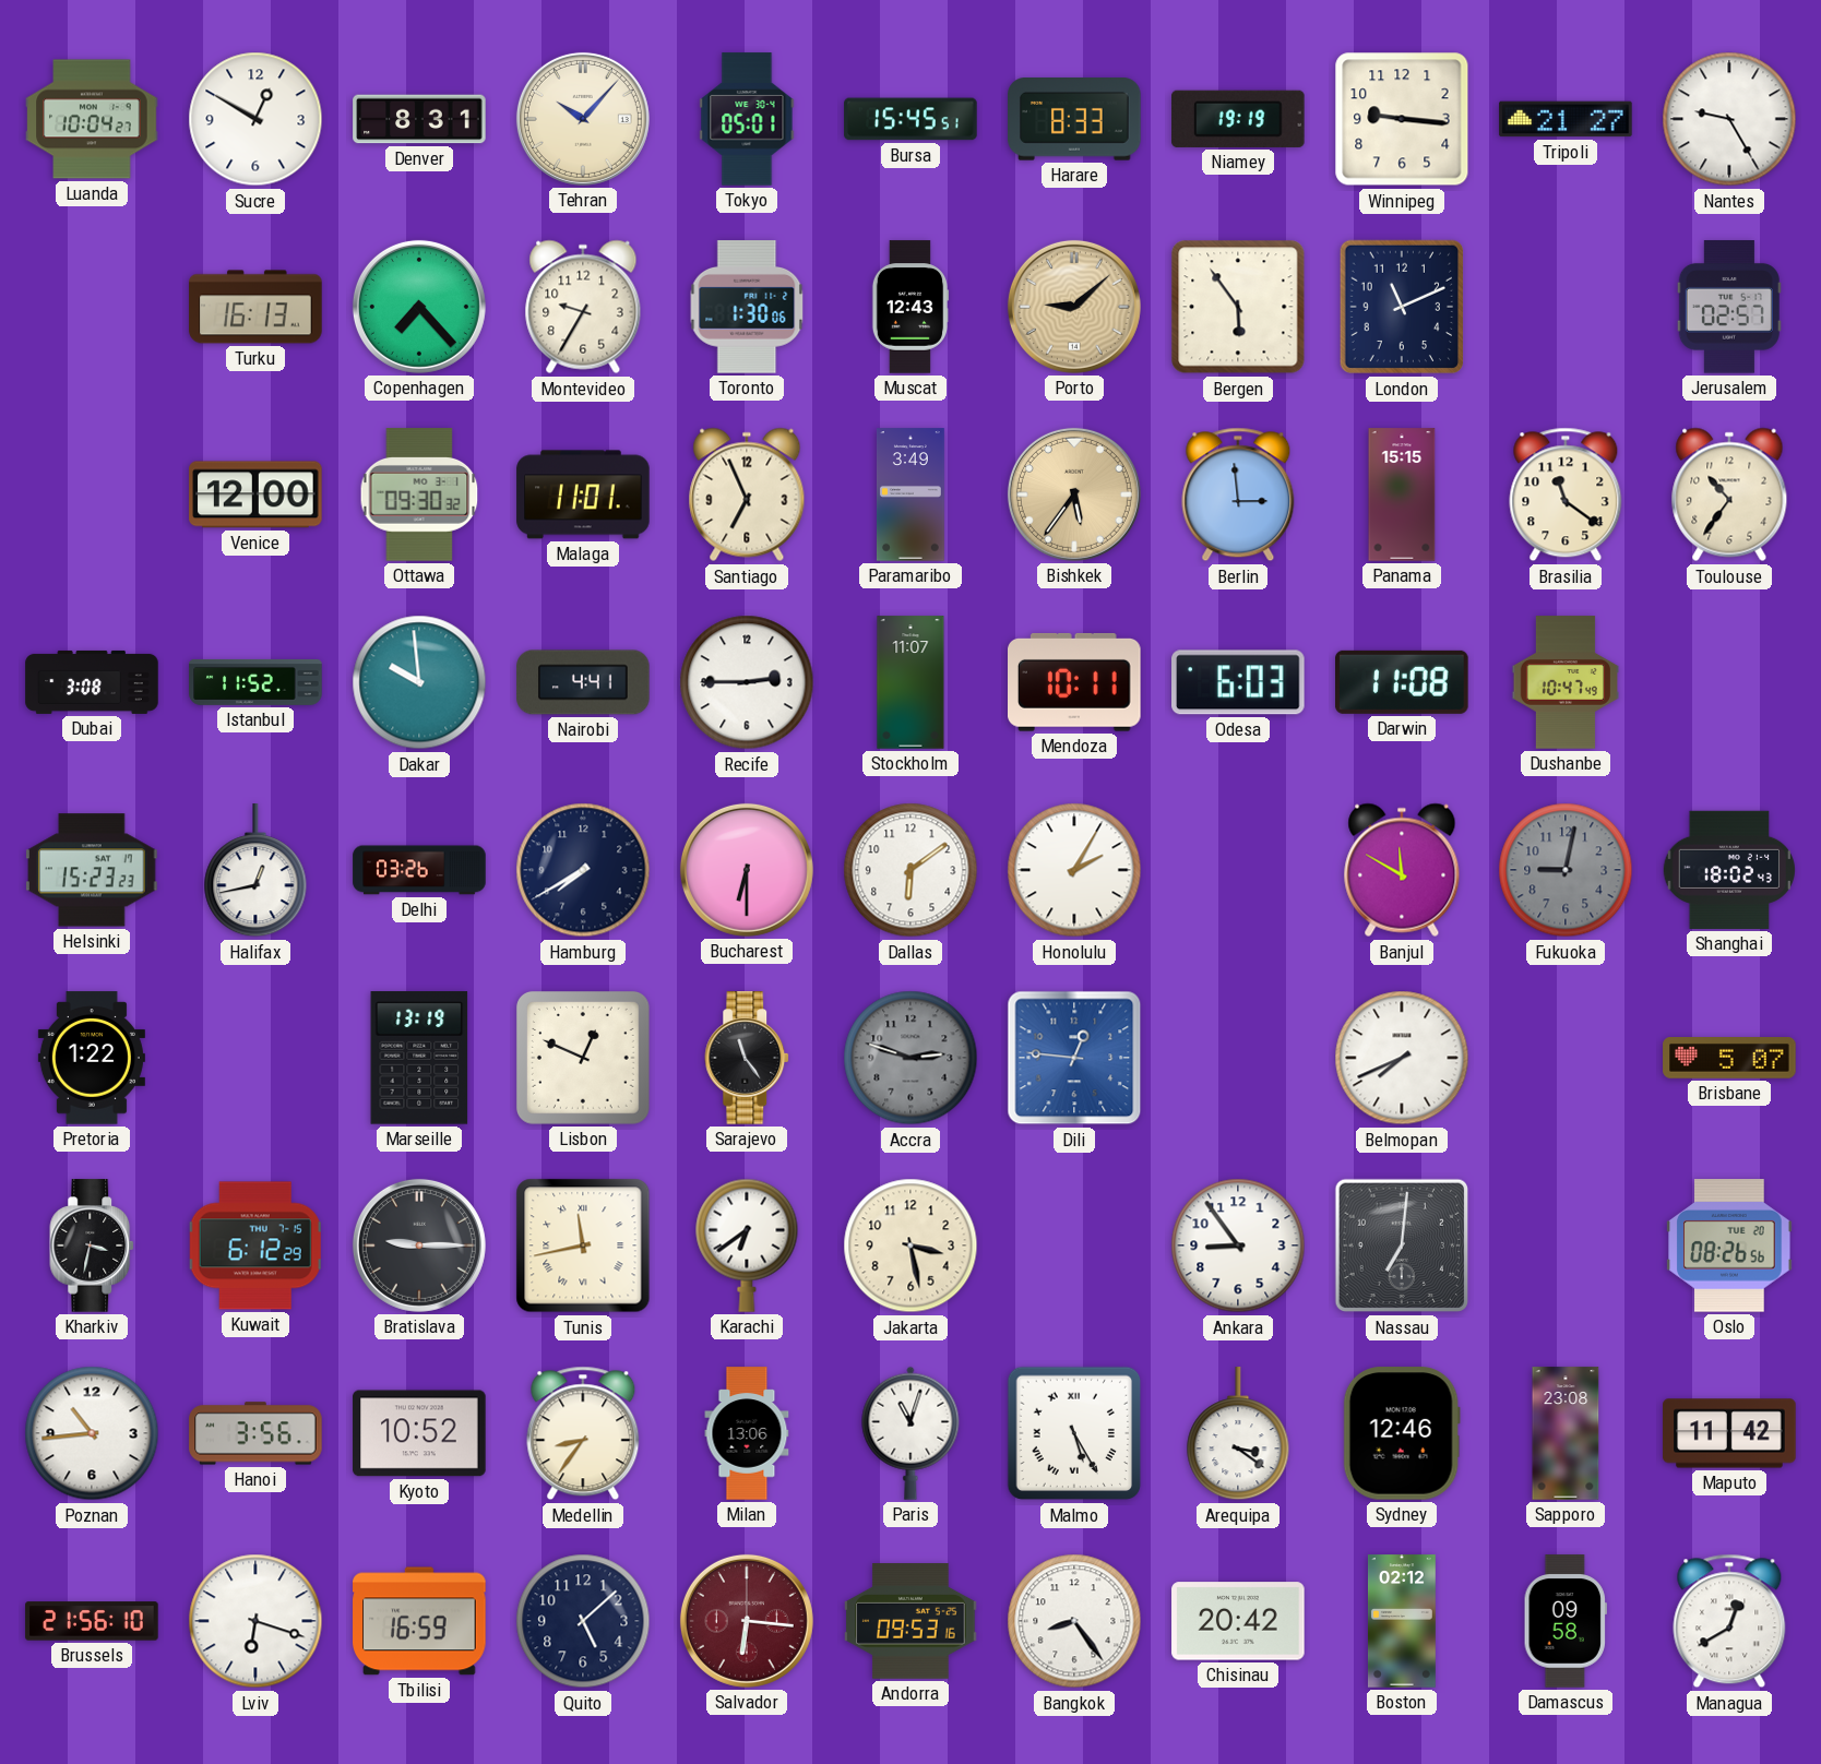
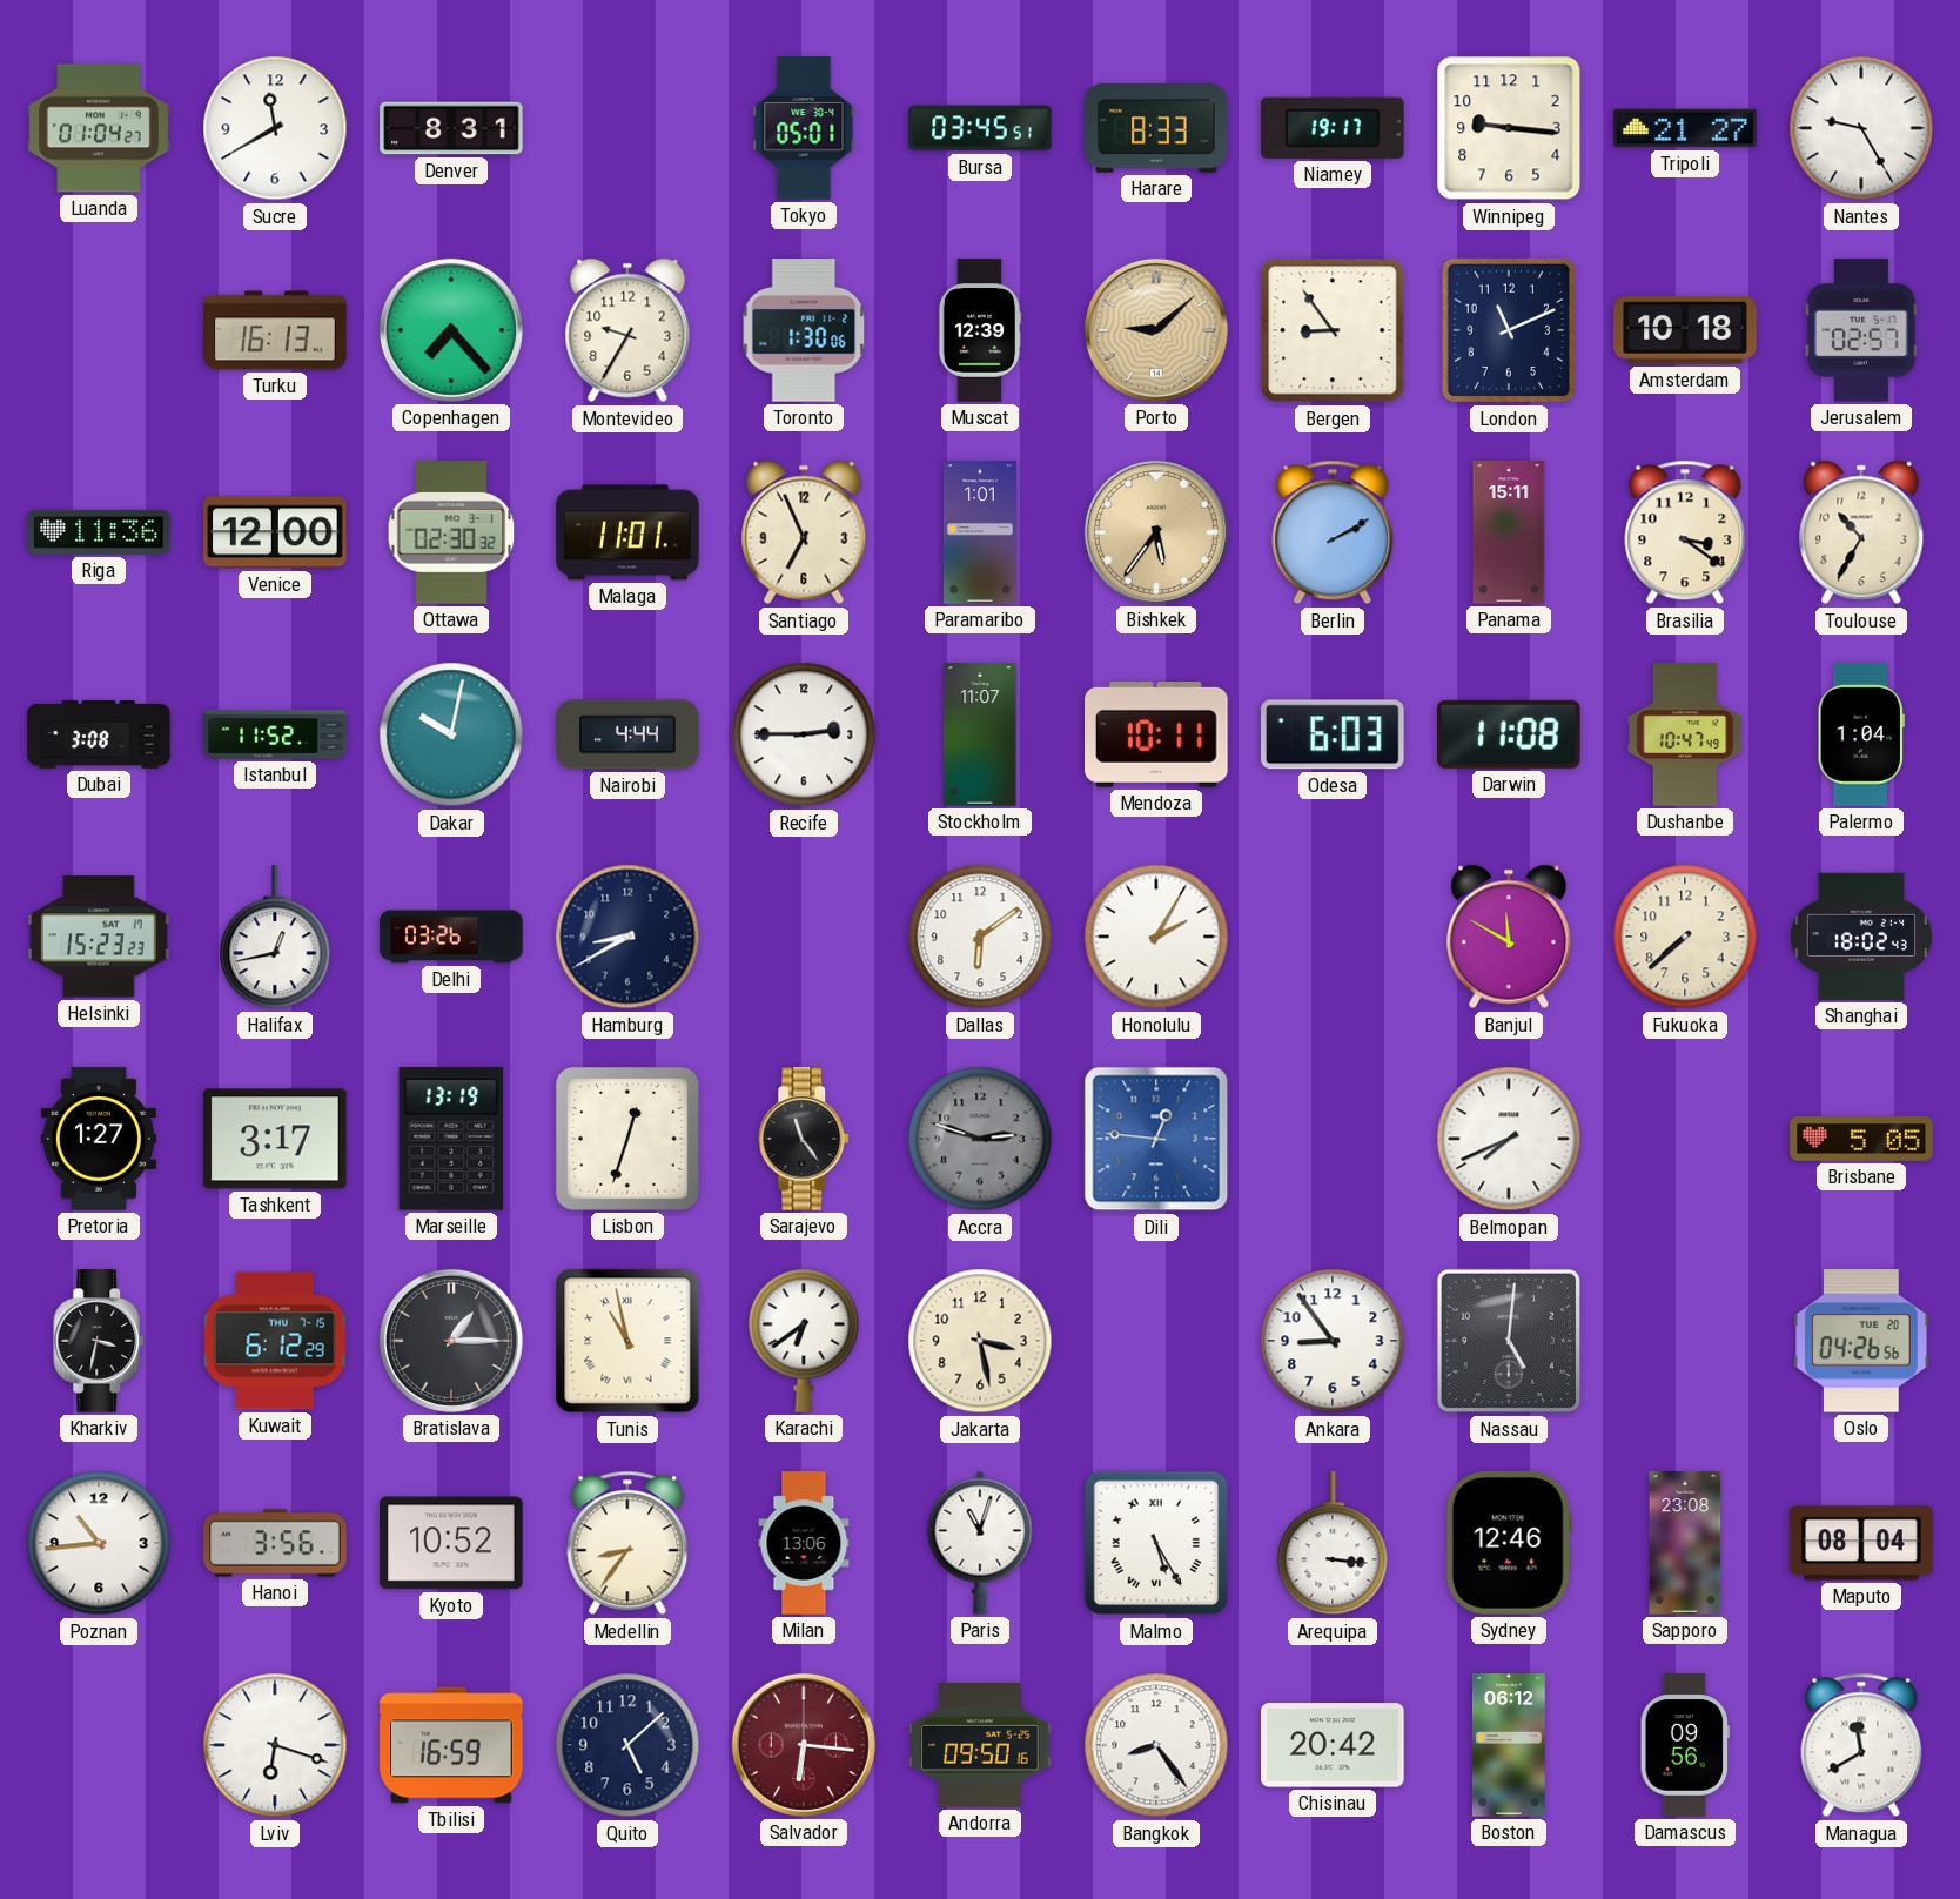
Luanda: 10:04 -> 01:04 (99, 128)
Sucre: 12:50 -> 11:40 (275, 128)
Tehran: 10:07 -> none (583, 119)
Bursa: 15:45 -> 03:45 (980, 128)
Niamey: 19:19 -> 19:17 (1333, 128)
Muscat: 12:43 -> 12:39 (980, 330)
Bergen: 5:54 -> 8:54 (1333, 330)
Amsterdam: none -> 10:18 (1685, 330)
Riga: none -> 11:36 (99, 532)
Ottawa: 09:30 -> 02:30 (451, 532)
Paramaribo: 3:49 -> 1:01 (980, 532)
Berlin: 2:59 -> 2:10 (1333, 532)
Panama: 15:15 -> 15:11 (1509, 532)
Brasilia: 11:21 -> 3:21 (1685, 532)
Toulouse: 10:36 -> 10:35 (1861, 532)
Dakar: 9:59 -> 10:02 (451, 734)
Nairobi: 4:41 -> 4:44 (627, 734)
Palermo: none -> 1:04 (1861, 734)
Hamburg: 7:40 -> 8:40 (627, 937)
Bucharest: 6:30 -> none (747, 870)
Fukuoka: 9:02 -> 7:38 (1685, 937)
Fukuoka dial: grey -> cream (1685, 937)
Pretoria: 1:22 -> 1:27 (99, 1139)
Tashkent: none -> 3:17 (275, 1139)
Lisbon: 12:49 -> 12:33 (627, 1139)
Brisbane: 5:07 -> 5:05 (1861, 1140)
Bratislava: 9:15 -> 1:15 (451, 1341)
Tunis: 11:43 -> 10:58 (627, 1341)
Nassau: 7:01 -> 5:01 (1509, 1341)
Oslo: 08:26 -> 04:26 (1861, 1341)
Arequipa: 3:21 -> 3:16 (1333, 1544)
Maputo: 11:42 -> 08:04 (1861, 1543)
Brussels: 21:56 -> none (92, 1621)
Andorra: 09:53 -> 09:50 (980, 1746)
Boston: 02:12 -> 06:12 (1509, 1745)
Damascus: 09:58 -> 09:56 (1685, 1745)
Managua: 12:40 -> 11:40 (1861, 1745)
